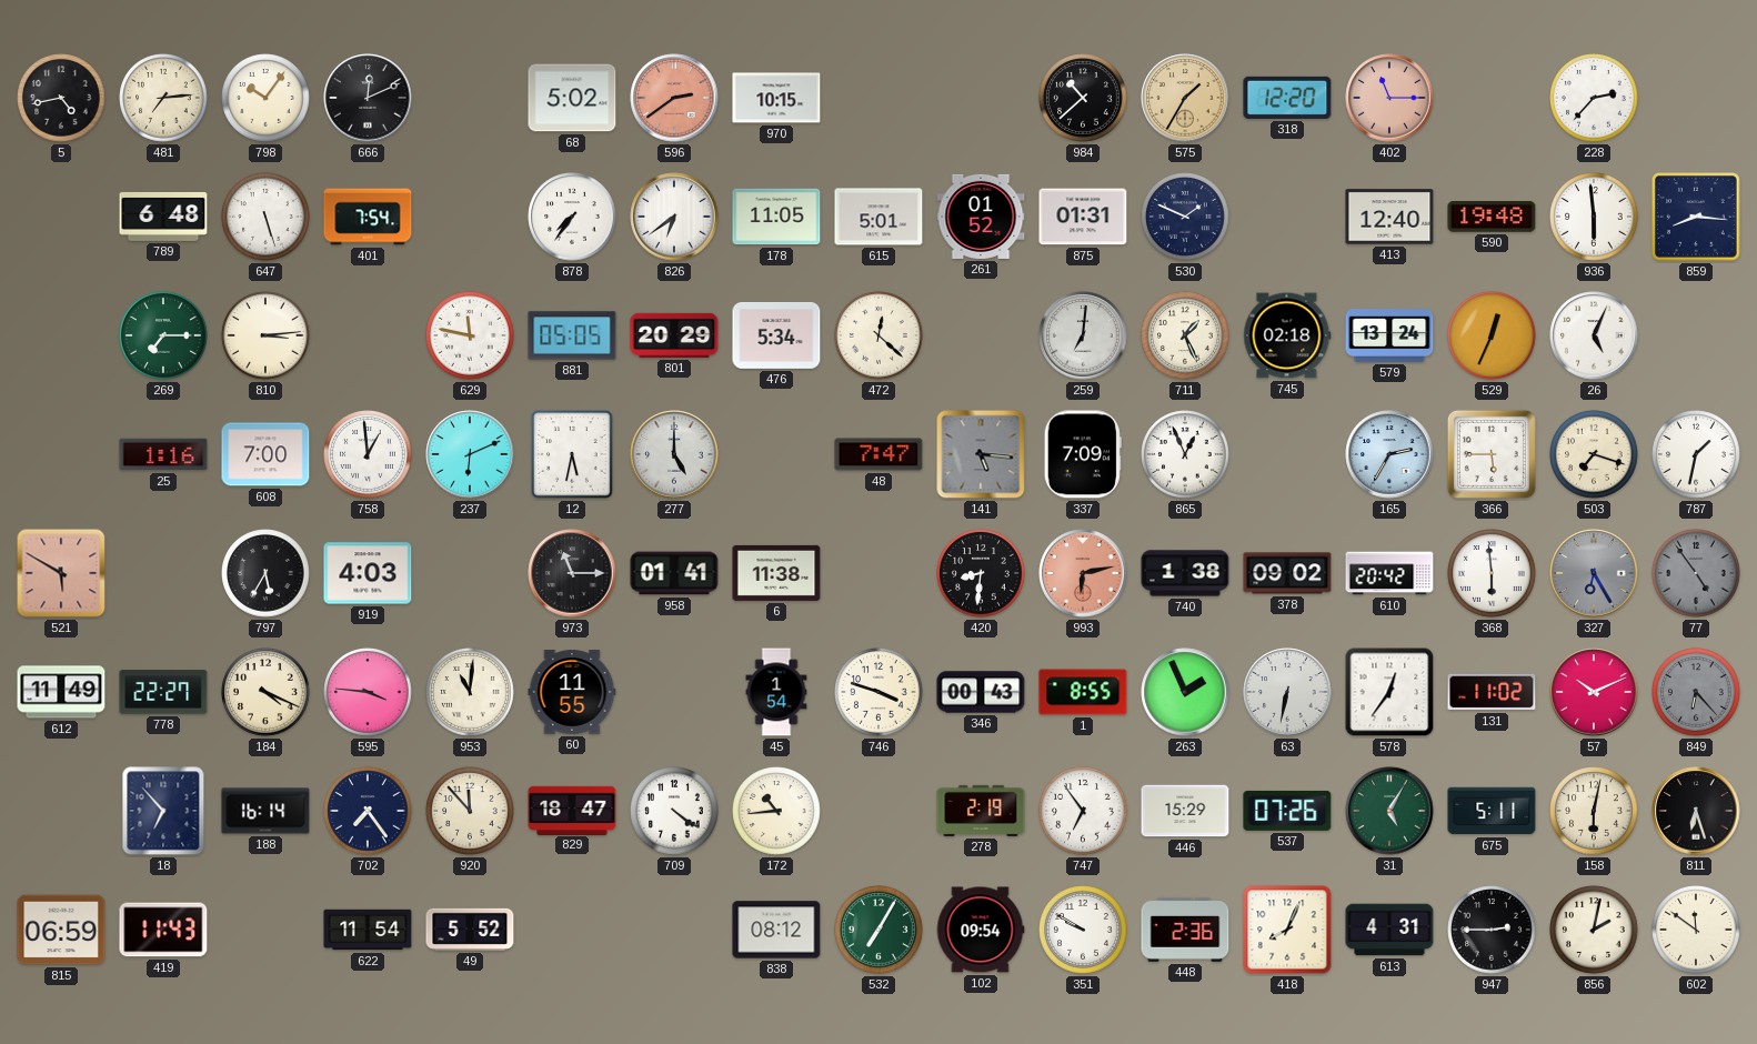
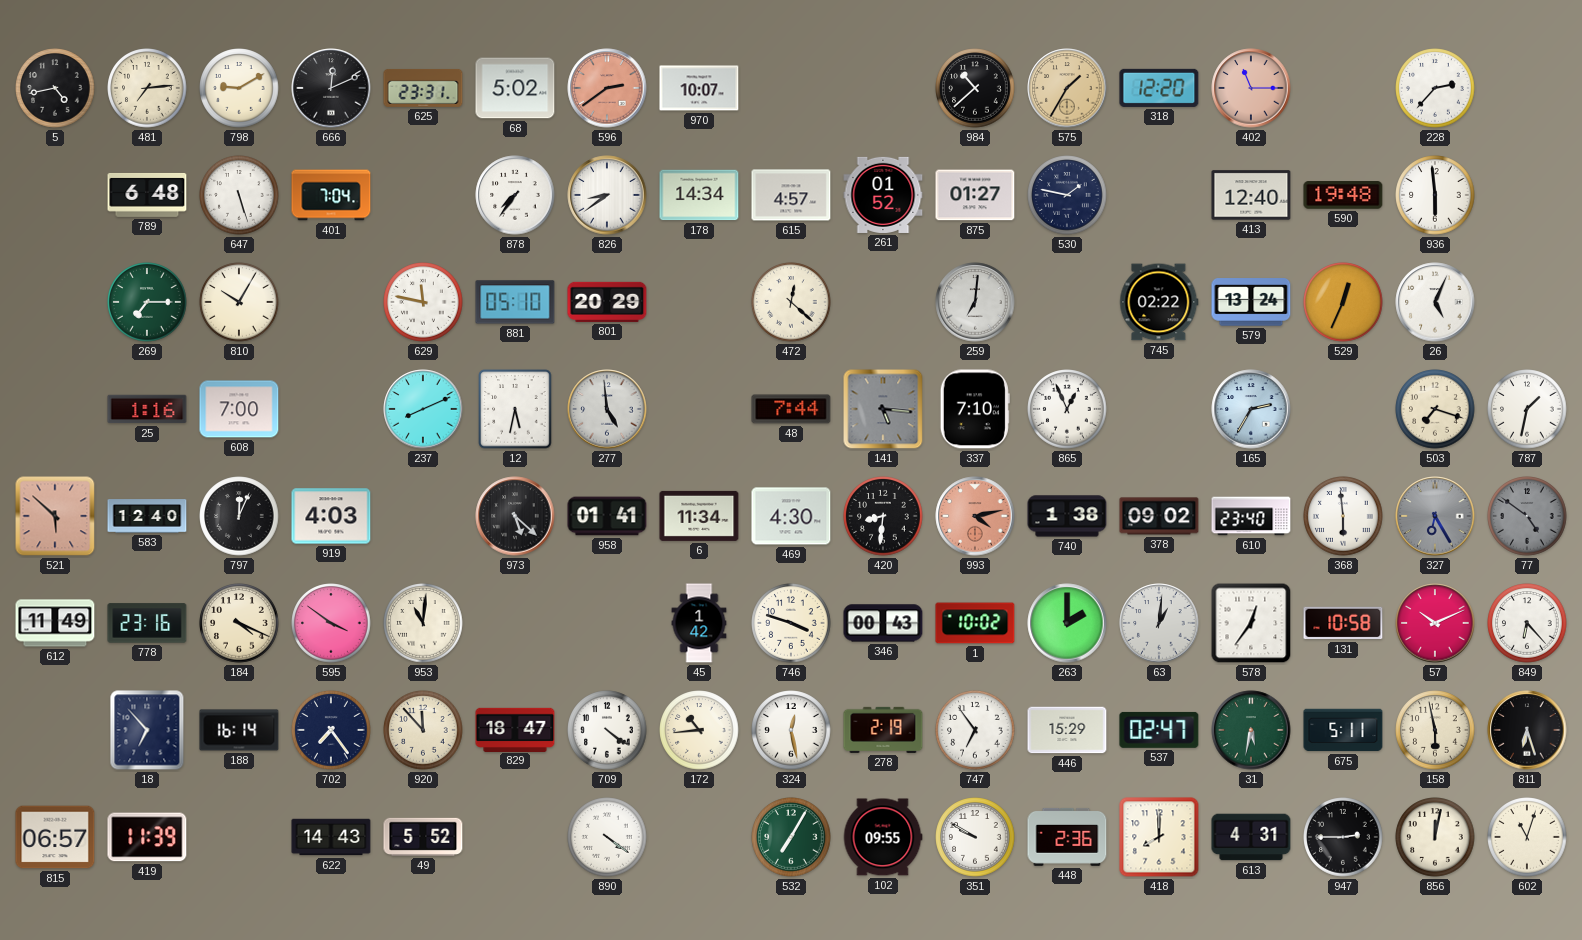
798: 10:06 -> 9:10 (239, 88)
625: none -> 23:31 (423, 88)
970: 10:15 -> 10:07 (699, 88)
401: 7:54 -> 7:04 (331, 195)
826: 6:39 -> 8:39 (607, 195)
178: 11:05 -> 14:34 (699, 195)
615: 5:01 -> 4:57 (791, 195)
875: 01:31 -> 01:27 (975, 195)
530: 1:49 -> 1:47 (1067, 195)
859: 8:16 -> none (1696, 217)
810: 3:14 -> 10:05 (239, 302)
881: 05:05 -> 05:10 (515, 302)
476: 5:34 -> none (776, 335)
711: 1:26 -> none (1185, 335)
745: 02:18 -> 02:22 (1159, 302)
758: 12:59 -> none (368, 454)
237: 6:11 -> 8:11 (423, 409)
277: 5:00 -> 4:59 (607, 409)
48: 7:47 -> 7:44 (791, 409)
337: 7:09 -> 7:10 (975, 409)
366: 5:45 -> none (1492, 454)
521: 5:50 -> 5:52 (55, 516)
583: none -> 12:40 (147, 516)
797: 5:35 -> 12:04 (239, 516)
973: 11:15 -> 5:22 (515, 516)
6: 11:38 -> 11:34 (699, 516)
469: none -> 4:30 (791, 516)
993: 6:13 -> 4:13 (975, 516)
610: 20:42 -> 23:40 (1251, 516)
77: 4:54 -> 4:51 (1527, 516)
778: 22:27 -> 23:16 (147, 623)
595: 3:46 -> 3:51 (331, 623)
60: 11:55 -> none (572, 692)
45: 1:54 -> 1:42 (699, 623)
1: 8:55 -> 10:02 (975, 623)
263: 1:56 -> 2:00 (1067, 623)
63: 6:32 -> 1:01 (1159, 623)
131: 11:02 -> 10:58 (1343, 623)
849 dial: grey -> white (1527, 623)
324: none -> 12:28 (791, 730)
537: 07:26 -> 02:47 (1159, 730)
31: 5:05 -> 5:32 (1251, 730)
158: 6:02 -> 5:58 (1435, 730)
815: 06:59 -> 06:57 (55, 837)
419: 11:43 -> 11:39 (147, 837)
622: 11:54 -> 14:43 (331, 837)
890: none -> 4:21 (607, 837)
838: 08:12 -> none (776, 930)
102: 09:54 -> 09:55 (883, 837)
418: 8:04 -> 8:00 (1159, 837)
856: 2:02 -> 12:02 (1435, 837)
602: 11:51 -> 11:03 (1527, 837)
